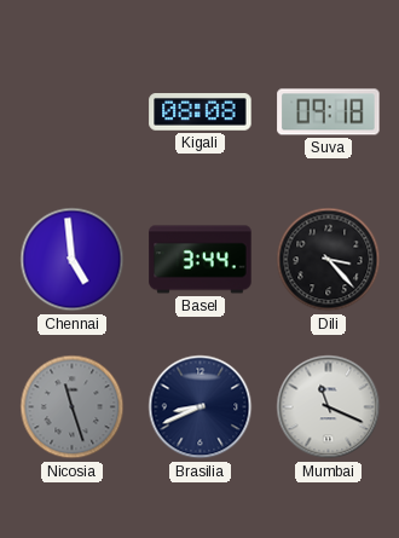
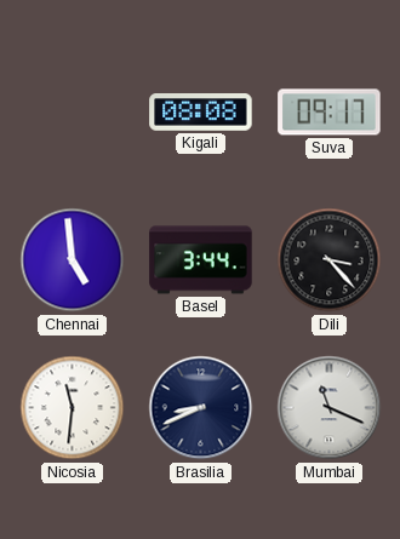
Suva: 09:18 -> 09:17 (330, 113)
Nicosia: 11:27 -> 11:31 (73, 408)
Nicosia dial: grey -> white (73, 408)
